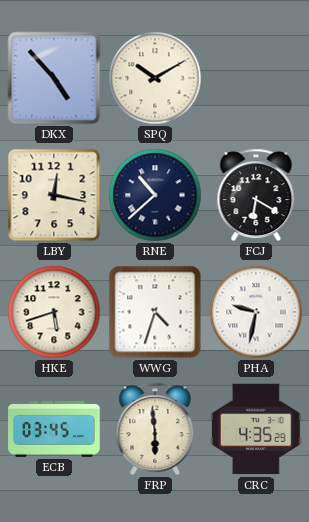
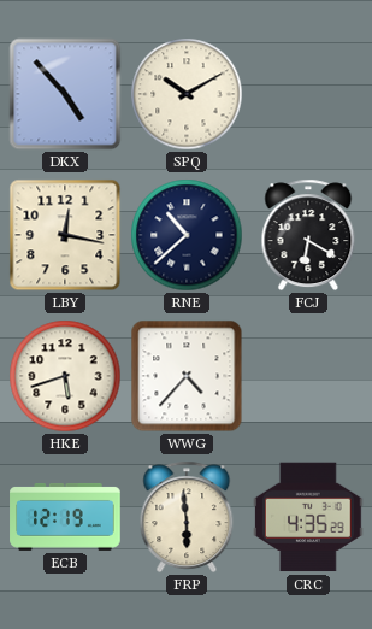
WWG: 4:33 -> 4:37 (187, 376)
PHA: 9:32 -> none (256, 312)
ECB: 03:45 -> 12:19 (65, 517)
